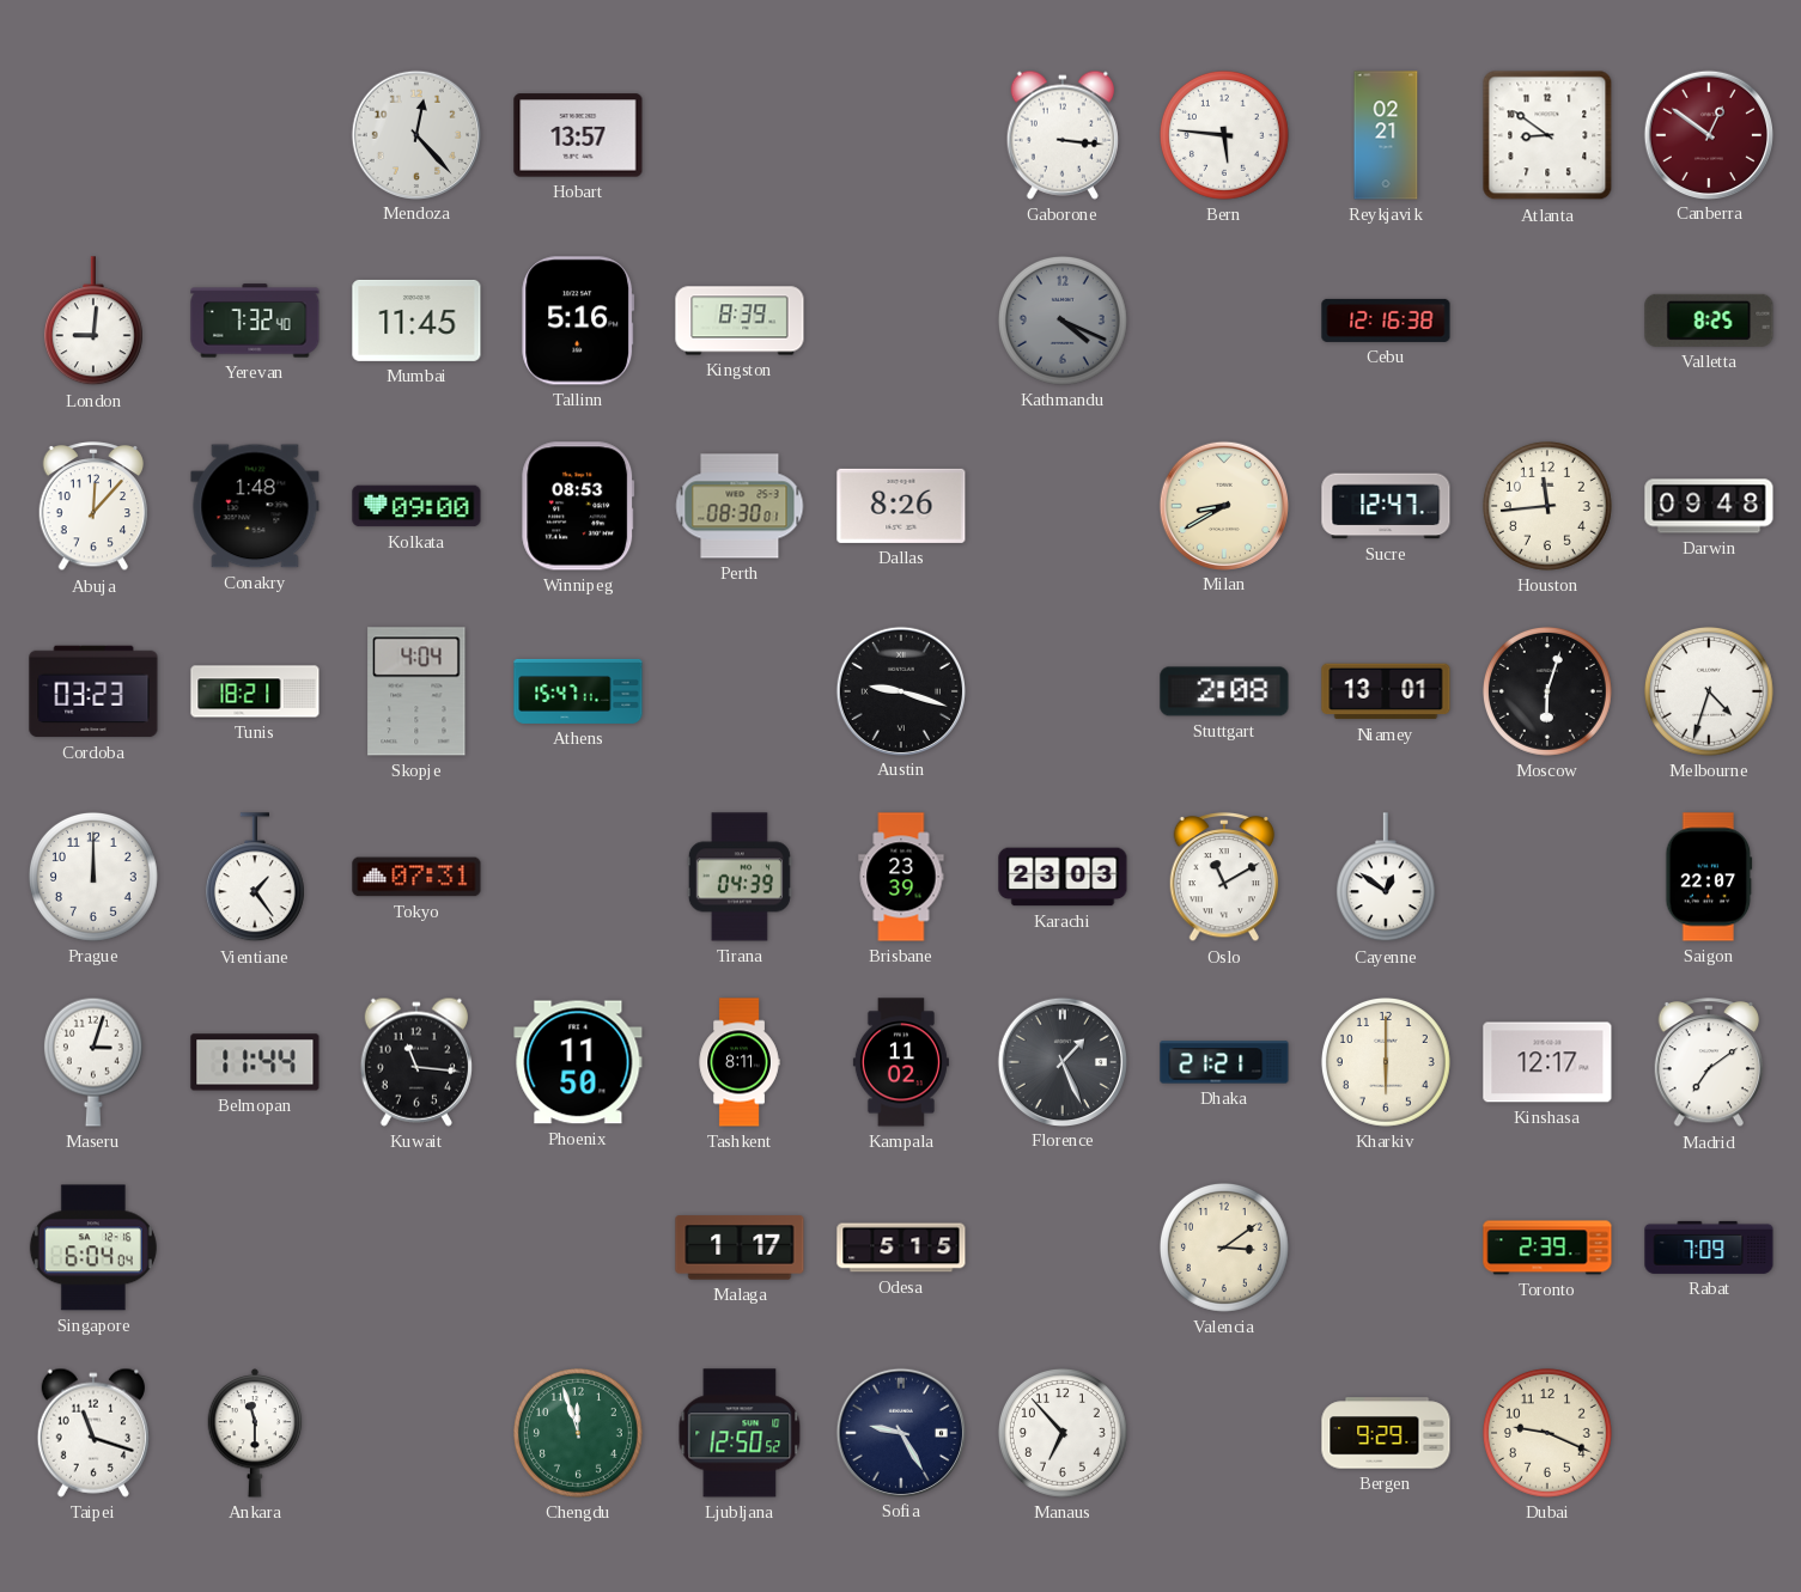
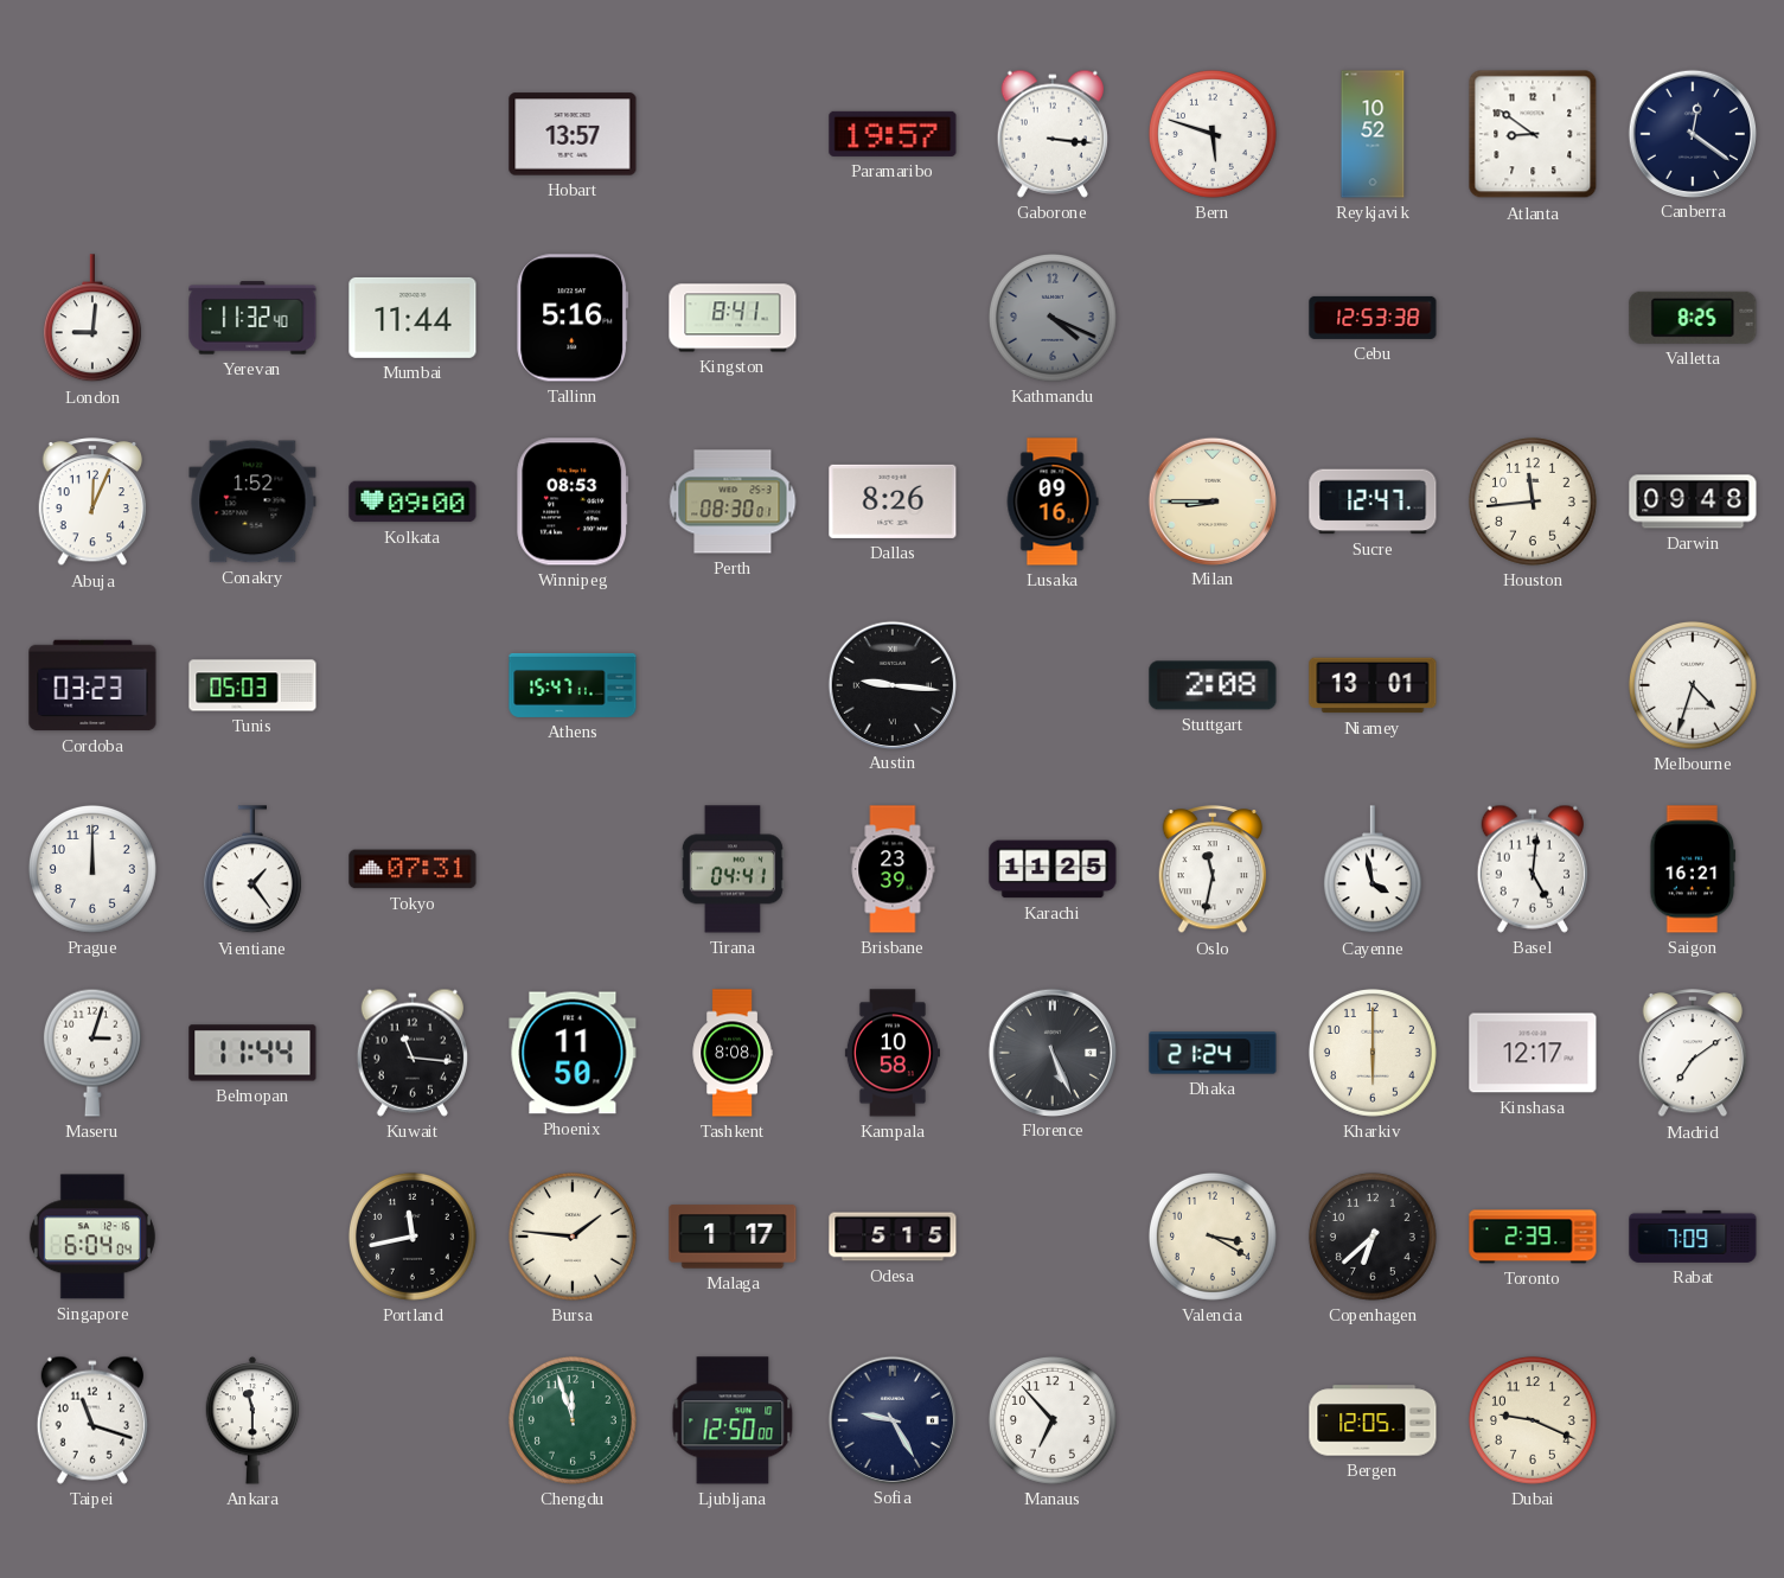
Mendoza: 12:23 -> none (415, 134)
Paramaribo: none -> 19:57 (893, 134)
Bern: 5:46 -> 5:48 (1213, 134)
Reykjavik: 02:21 -> 10:52 (1373, 134)
Canberra: 12:51 -> 12:21 (1692, 133)
Canberra dial: burgundy -> navy (1692, 133)
Yerevan: 7:32 -> 11:32 (252, 318)
Mumbai: 11:45 -> 11:44 (413, 318)
Kingston: 8:39 -> 8:41 (733, 318)
Cebu: 12:16 -> 12:53 (1373, 318)
Abuja: 12:07 -> 12:04 (92, 503)
Conakry: 1:48 -> 1:52 (252, 501)
Lusaka: none -> 09:16 (1053, 501)
Milan: 8:40 -> 8:45 (1211, 500)
Tunis: 18:21 -> 05:03 (252, 685)
Skopje: 4:04 -> none (416, 691)
Austin: 9:18 -> 9:16 (891, 684)
Moscow: 6:03 -> none (1547, 691)
Tirana: 04:39 -> 04:41 (733, 869)
Karachi: 23:03 -> 11:25 (1053, 869)
Oslo: 11:10 -> 11:32 (1213, 870)
Cayenne: 12:51 -> 3:58 (1373, 870)
Basel: none -> 5:01 (1533, 869)
Saigon: 22:07 -> 16:21 (1693, 869)
Tashkent: 8:11 -> 8:08 (733, 1053)
Kampala: 11:02 -> 10:58 (893, 1053)
Florence: 1:26 -> 5:26 (1051, 1052)
Dhaka: 21:21 -> 21:24 (1213, 1053)
Portland: none -> 11:43 (413, 1237)
Bursa: none -> 1:46 (573, 1237)
Valencia: 3:09 -> 3:20 (1213, 1237)
Copenhagen: none -> 6:38 (1373, 1237)
Ljubljana: 12:50:52 -> 12:50:00 (733, 1420)
Bergen: 9:29 -> 12:05 (1373, 1420)
